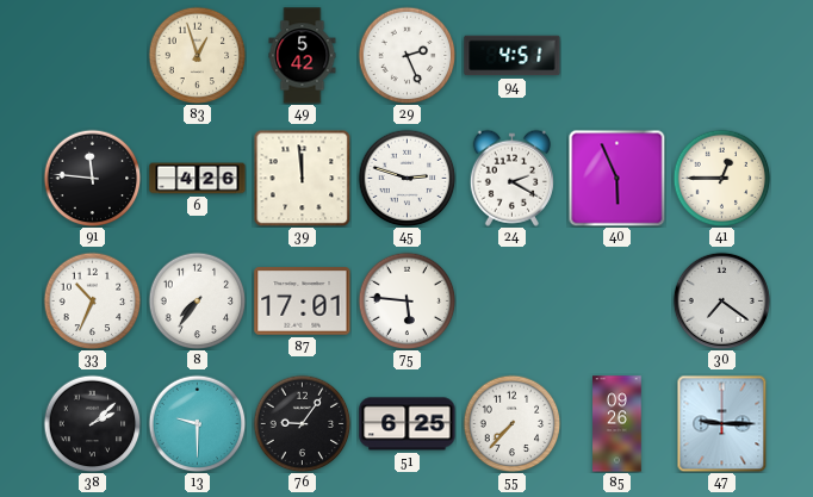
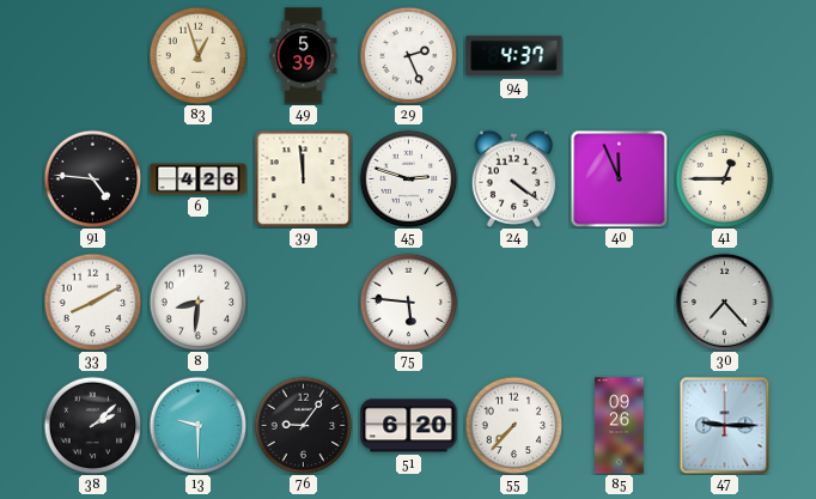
49: 5:42 -> 5:39 (304, 56)
94: 4:51 -> 4:37 (514, 56)
91: 11:46 -> 4:46 (92, 178)
24: 2:20 -> 4:21 (513, 178)
40: 5:56 -> 11:56 (619, 178)
33: 10:34 -> 8:10 (92, 302)
8: 7:36 -> 8:31 (197, 302)
87: 17:01 -> none (303, 302)
30: 7:21 -> 7:23 (724, 302)
51: 6:25 -> 6:20 (409, 426)
